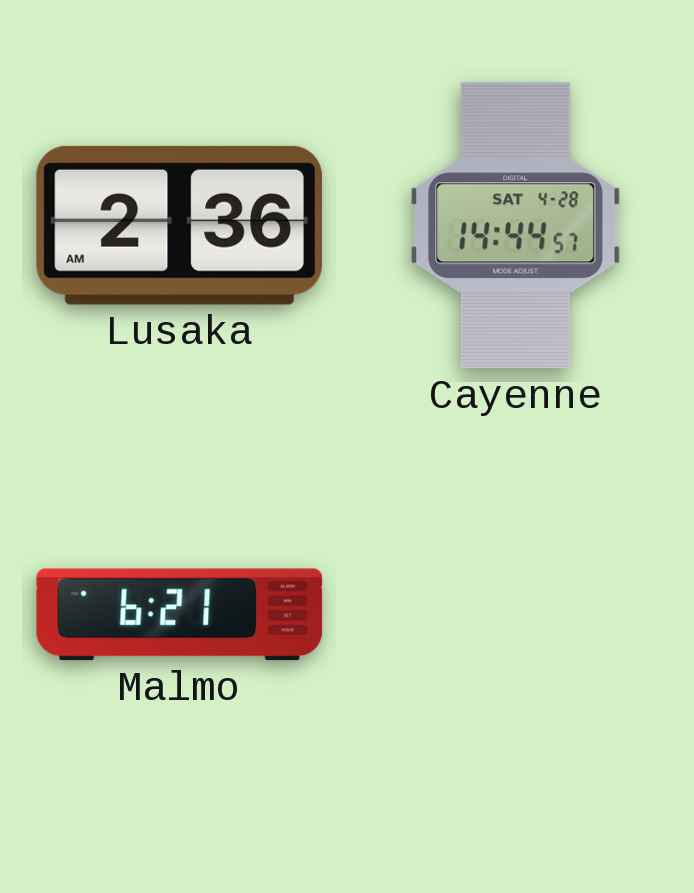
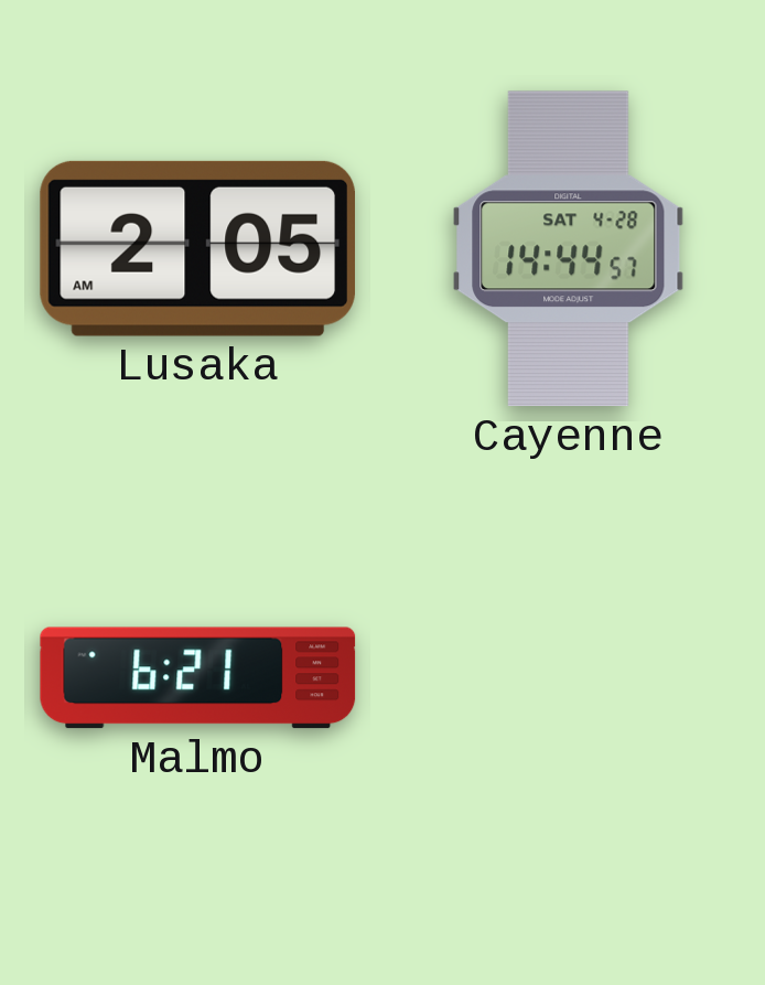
Lusaka: 2:36 -> 2:05 (197, 248)
